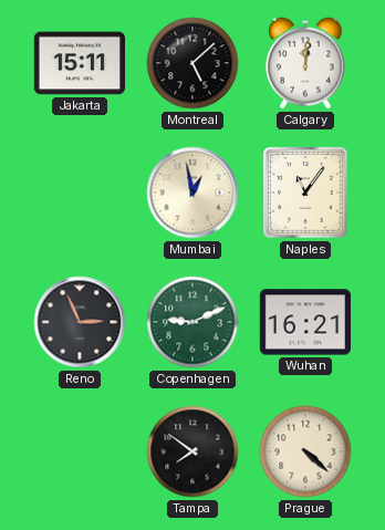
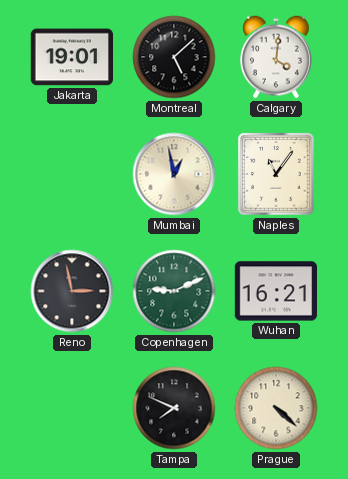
Jakarta: 15:11 -> 19:01 (71, 57)
Calgary: 12:01 -> 4:01 (276, 57)
Reno: 2:56 -> 2:58 (72, 291)
Tampa: 7:51 -> 7:49 (174, 408)
